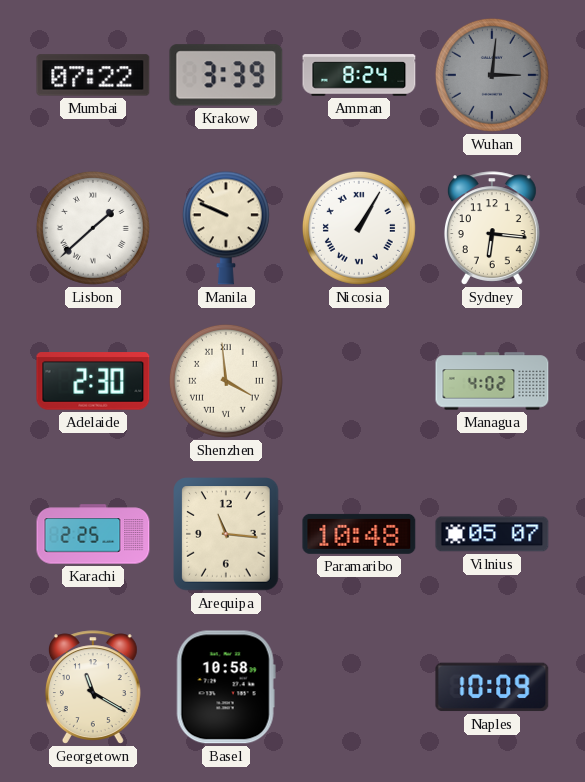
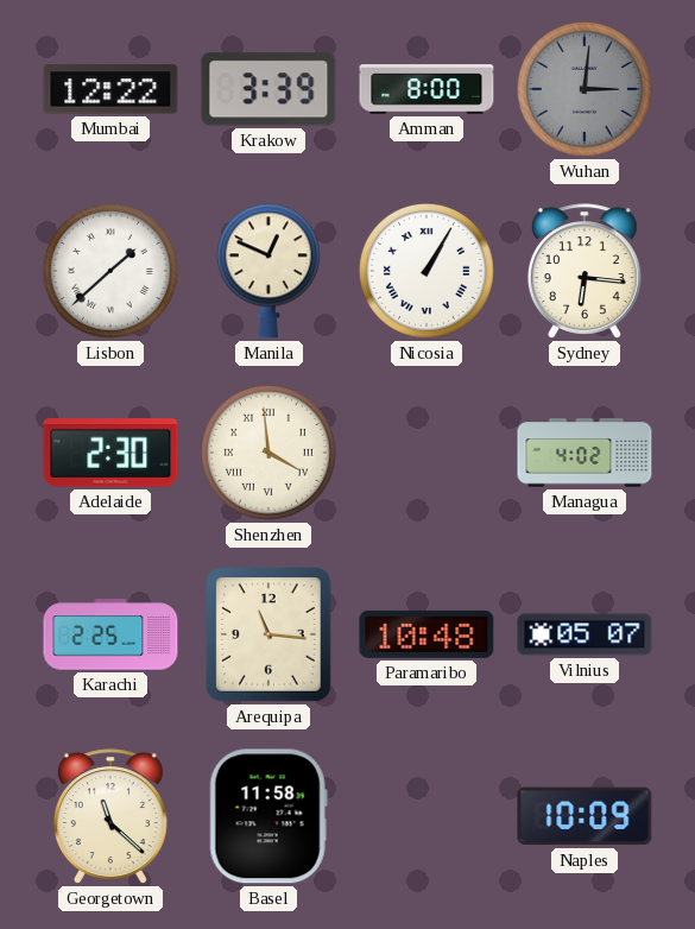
Mumbai: 07:22 -> 12:22 (110, 89)
Amman: 8:24 -> 8:00 (427, 89)
Manila: 9:49 -> 12:49 (268, 271)
Georgetown: 11:20 -> 11:22 (110, 816)
Basel: 10:58 -> 11:58 (268, 816)
